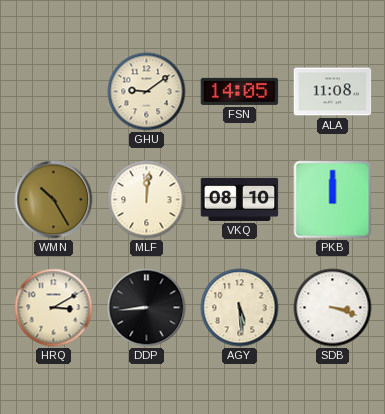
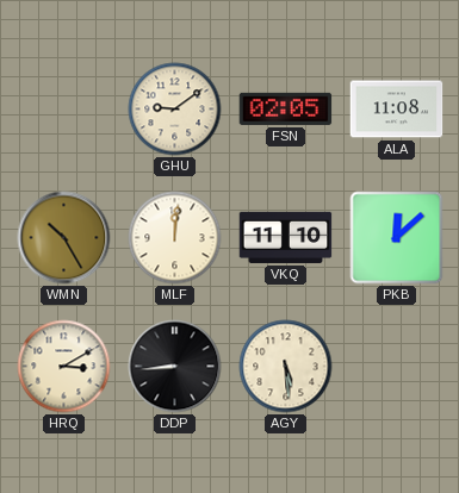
FSN: 14:05 -> 02:05 (286, 108)
VKQ: 08:10 -> 11:10 (286, 237)
PKB: 12:00 -> 12:08 (397, 238)
SDB: 3:18 -> none (333, 308)
